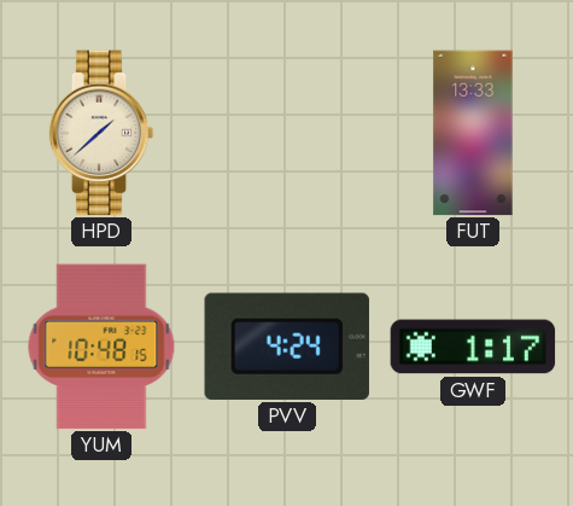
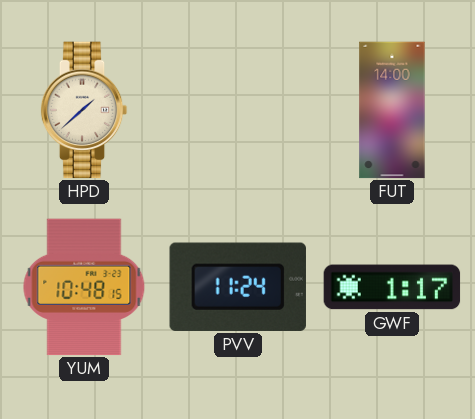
FUT: 13:33 -> 14:00 (392, 110)
PVV: 4:24 -> 11:24 (238, 287)
